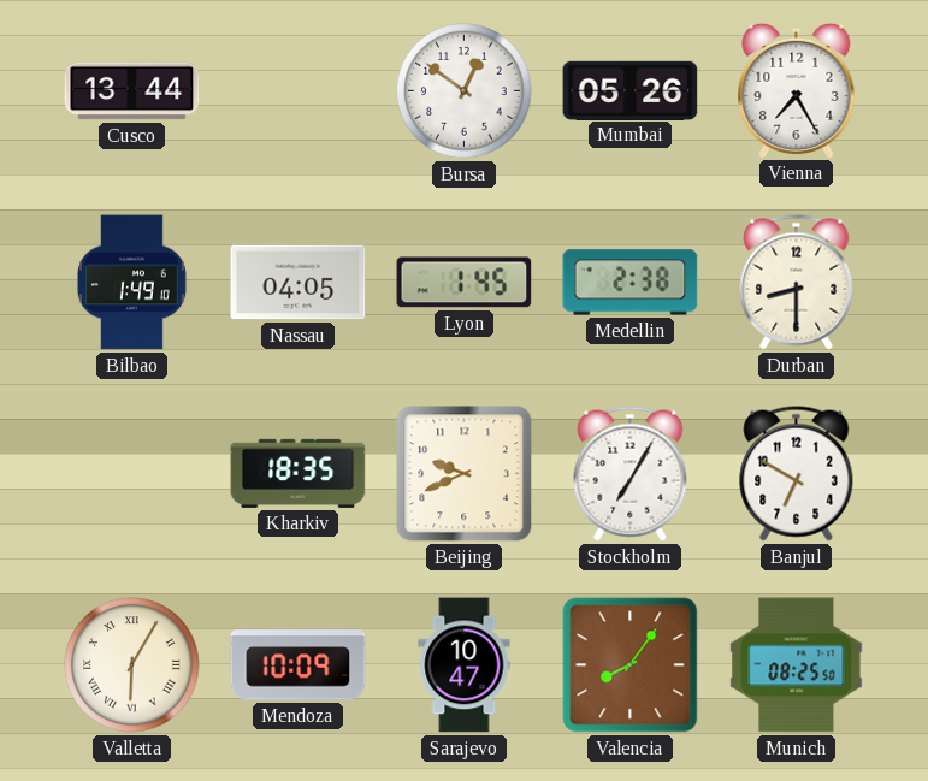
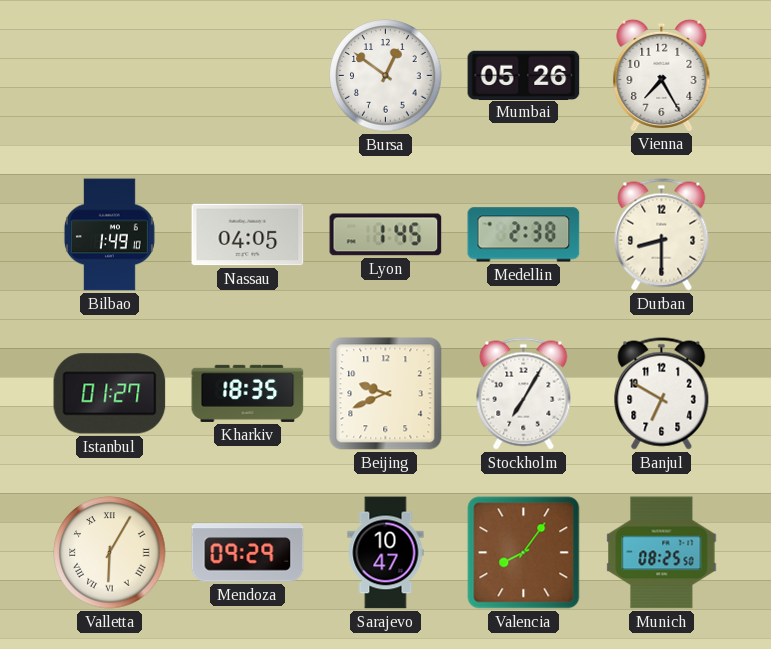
Cusco: 13:44 -> none (132, 91)
Istanbul: none -> 01:27 (110, 394)
Mendoza: 10:09 -> 09:29 (248, 553)
